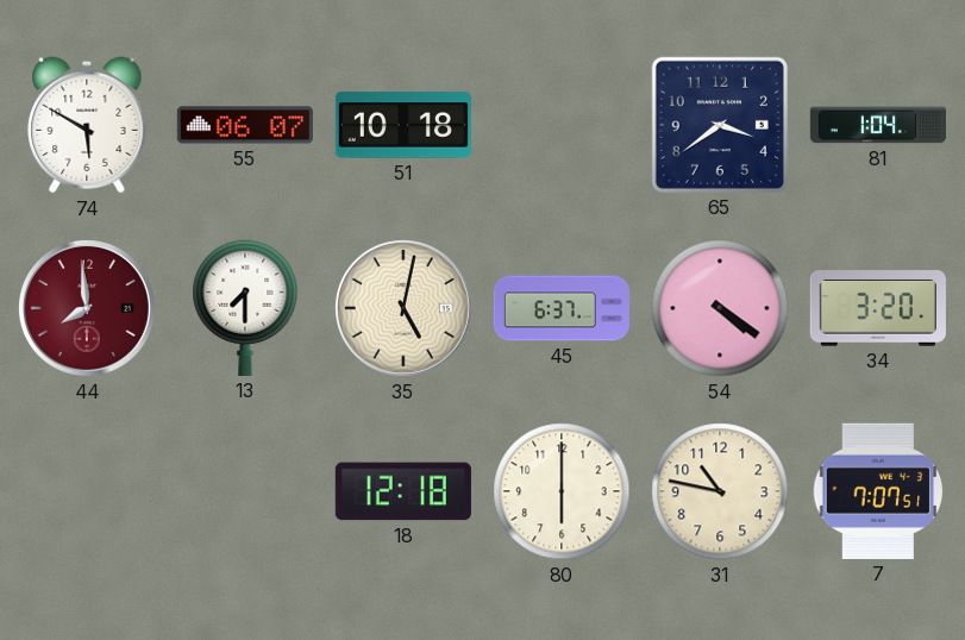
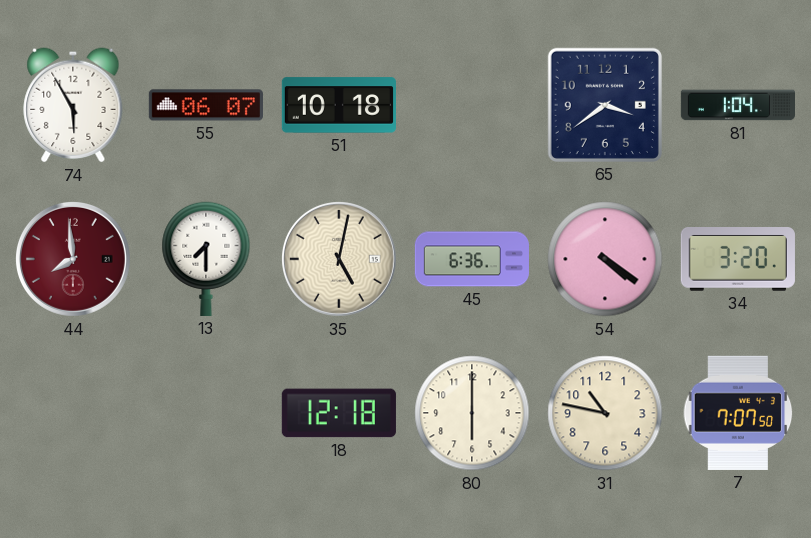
74: 5:50 -> 5:55 (73, 105)
45: 6:37 -> 6:36 (471, 259)
7: 7:07:51 -> 7:07:50 (738, 413)
